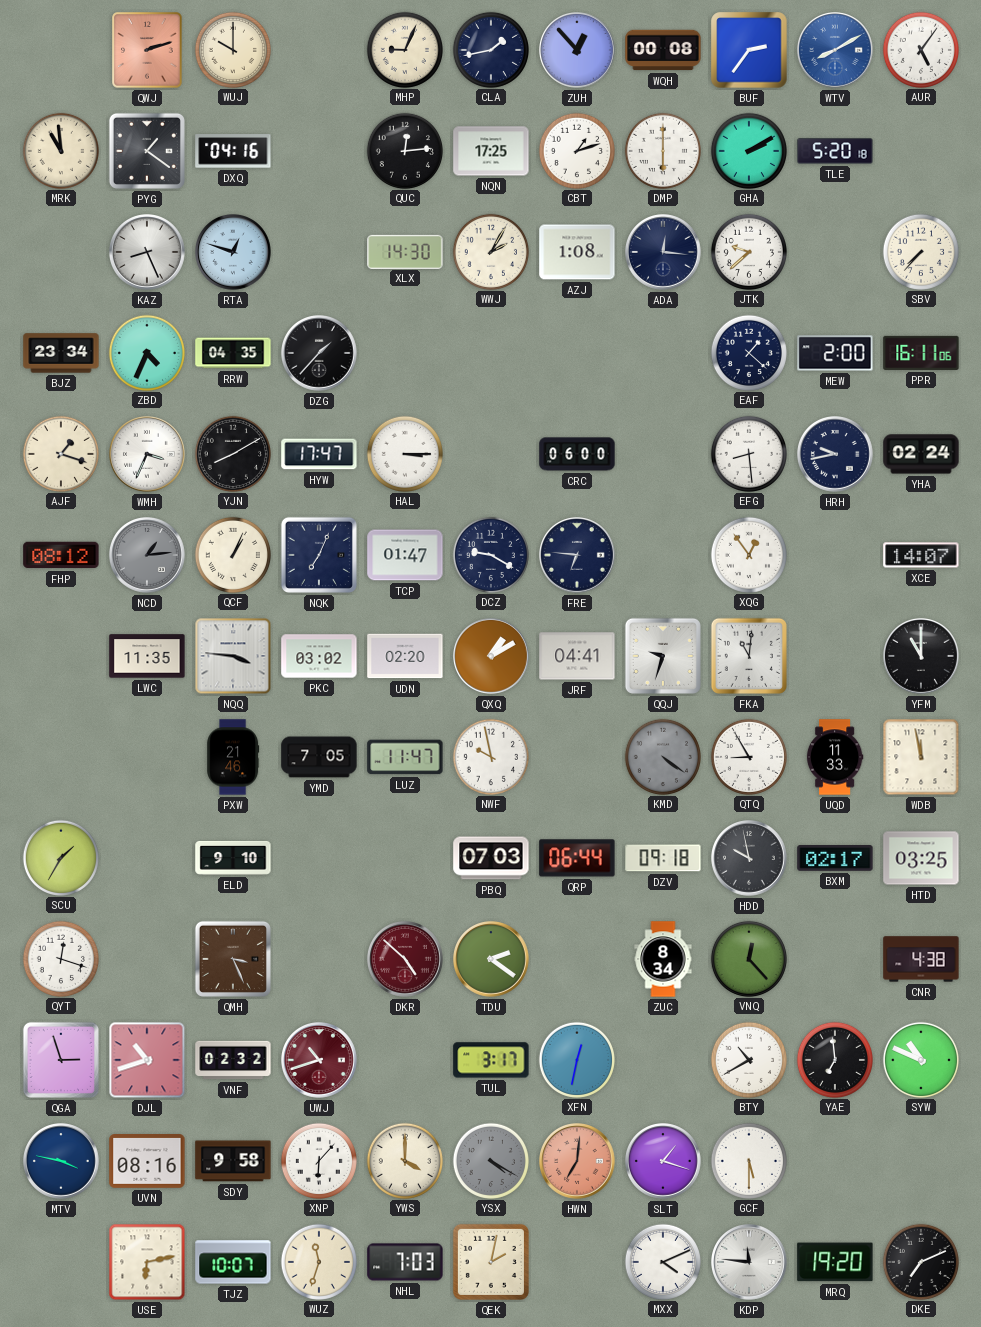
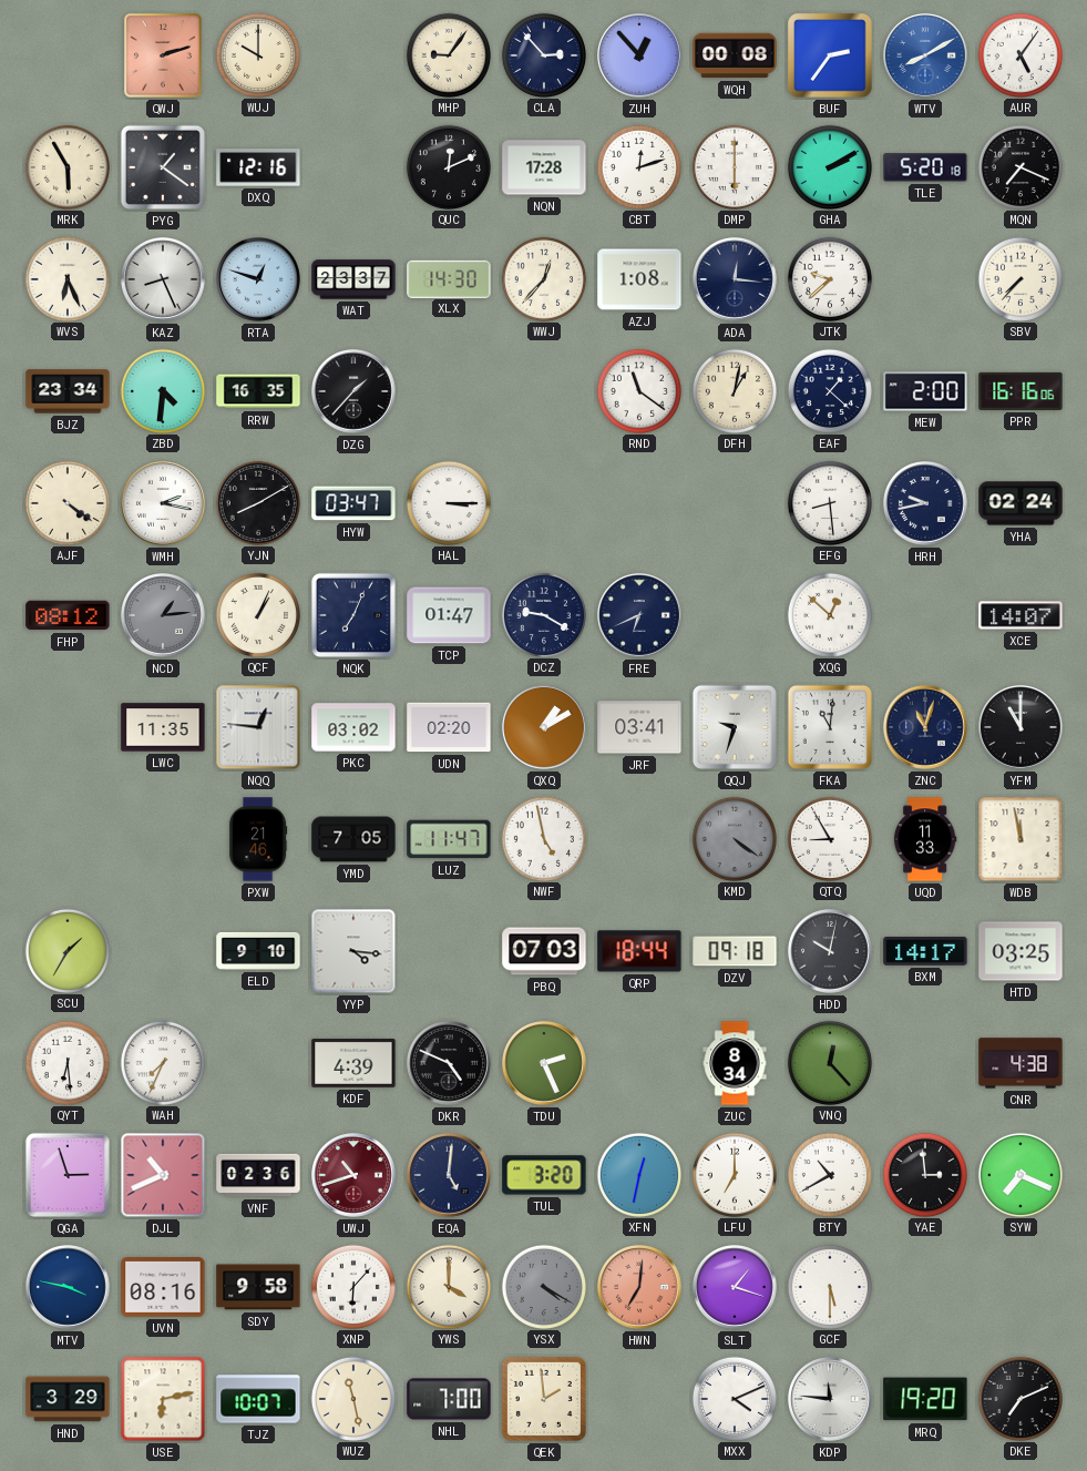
MHP: 9:04 -> 9:06 (448, 54)
CLA: 1:43 -> 2:53 (543, 54)
MRK: 10:59 -> 5:55 (66, 166)
DXQ: 04:16 -> 12:16 (258, 167)
QUC: 12:14 -> 12:11 (448, 166)
NQN: 17:25 -> 17:28 (544, 167)
CBT: 1:12 -> 12:12 (638, 166)
MQN: none -> 7:19 (1019, 166)
WVS: none -> 6:26 (66, 278)
WAT: none -> 23:37 (353, 279)
WWJ: 2:05 -> 12:37 (543, 278)
ZBD: 4:34 -> 4:31 (162, 390)
RRW: 04:35 -> 16:35 (258, 391)
RND: none -> 11:21 (638, 390)
DFH: none -> 1:02 (734, 390)
PPR: 16:11 -> 16:16 (1021, 391)
AJF: 1:18 -> 4:21 (66, 502)
WMH: 3:34 -> 2:17 (164, 504)
HYW: 17:47 -> 03:47 (353, 503)
CRC: 06:00 -> none (577, 454)
FRE: 6:46 -> 6:41 (640, 616)
XQG: 12:54 -> 12:52 (829, 614)
NQQ: 3:46 -> 12:46 (258, 727)
JRF: 04:41 -> 03:41 (639, 727)
ZNC: none -> 11:03 (926, 728)
NWF: 9:58 -> 4:58 (543, 838)
YYP: none -> 4:16 (353, 951)
QRP: 06:44 -> 18:44 (639, 951)
HDD: 9:58 -> 10:02 (831, 952)
BXM: 02:17 -> 14:17 (925, 952)
QYT: 12:18 -> 6:29 (66, 1062)
WAH: none -> 7:34 (162, 1062)
QMH: 3:26 -> none (233, 959)
KDF: none -> 4:39 (353, 1064)
DKR: 4:52 -> 4:49 (450, 1064)
DKR dial: burgundy -> black (450, 1064)
TDU: 2:21 -> 2:26 (545, 1064)
DJL: 10:42 -> 10:41 (163, 1175)
VNF: 02:32 -> 02:36 (258, 1175)
EQA: none -> 5:01 (450, 1176)
TUL: 3:17 -> 3:20 (544, 1175)
LFU: none -> 7:00 (734, 1174)
YAE: 6:59 -> 2:59 (924, 1174)
SYW: 10:49 -> 7:19 (1019, 1174)
HND: none -> 3:29 (68, 1399)
WUZ: 11:33 -> 11:28 (352, 1398)
NHL: 7:03 -> 7:00 (449, 1399)
QEK: 2:02 -> 1:59 (544, 1399)
